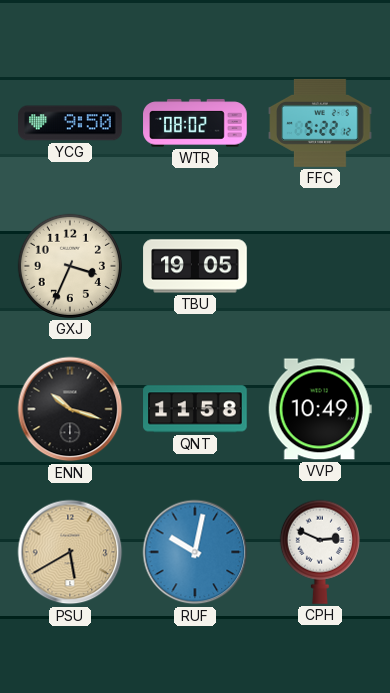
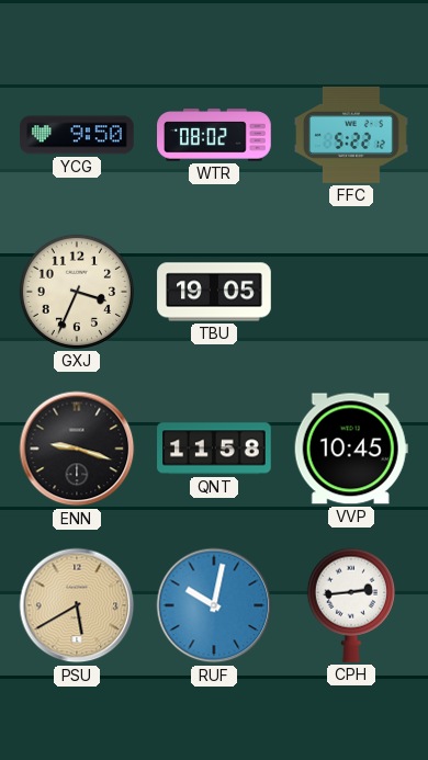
ENN: 10:18 -> 9:18 (77, 449)
VVP: 10:49 -> 10:45 (351, 449)
CPH: 2:49 -> 2:44 (351, 605)
